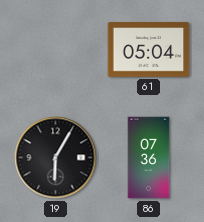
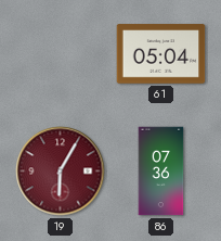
19 dial: black -> burgundy (61, 172)
